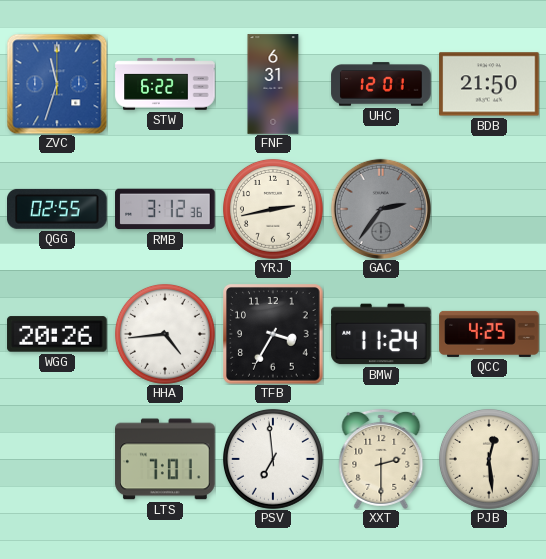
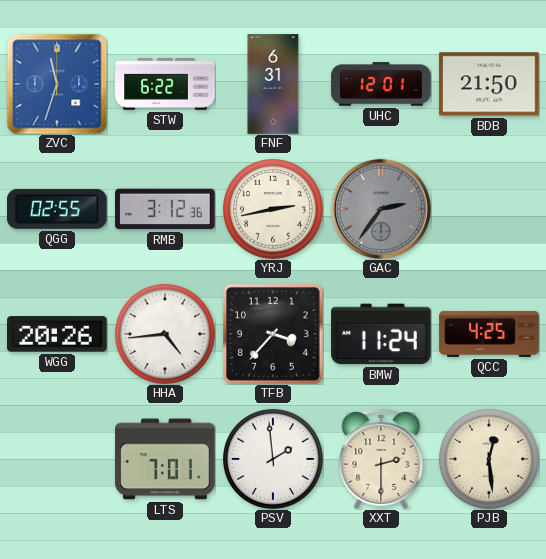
TFB: 3:35 -> 3:37 (273, 334)
PSV: 6:59 -> 1:59 (273, 459)
